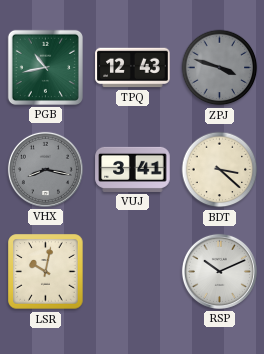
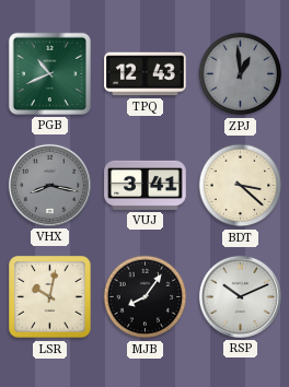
PGB: 10:43 -> 10:41 (49, 73)
ZPJ: 3:48 -> 12:59 (241, 74)
MJB: none -> 8:06 (146, 297)
